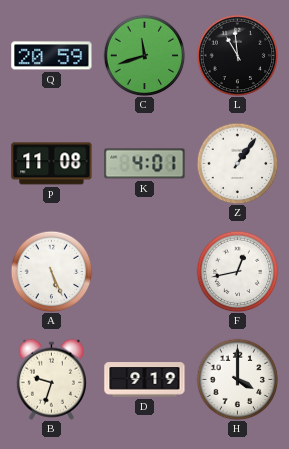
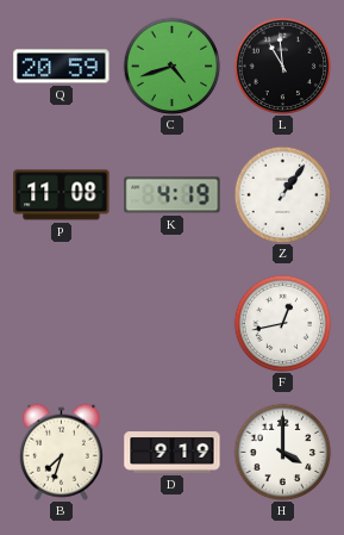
C: 11:42 -> 4:42 (171, 66)
K: 4:01 -> 4:19 (173, 195)
A: 5:26 -> none (51, 271)
B: 9:33 -> 7:33 (61, 452)
